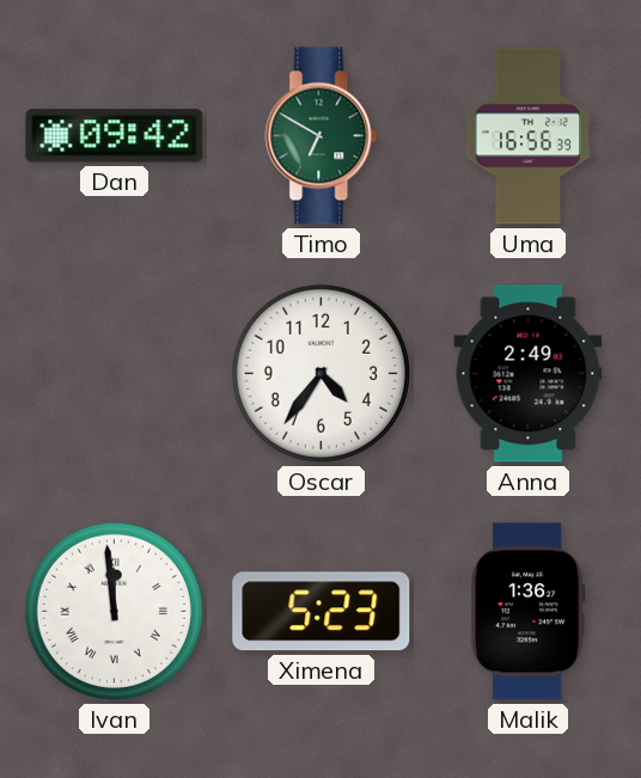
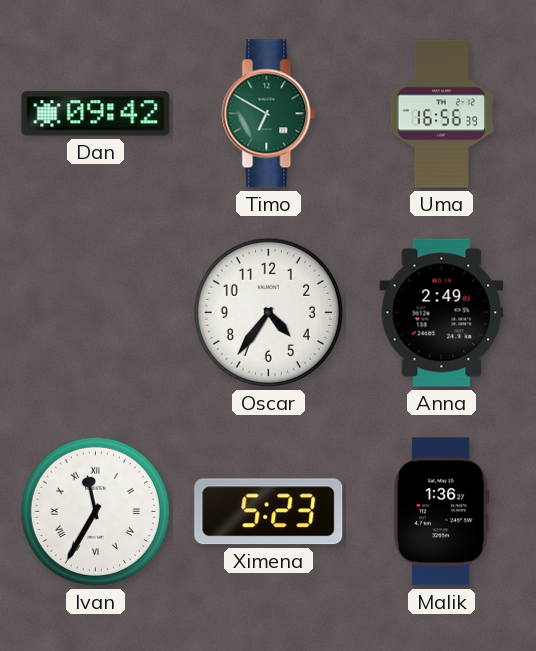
Ivan: 11:59 -> 11:35 (95, 511)
